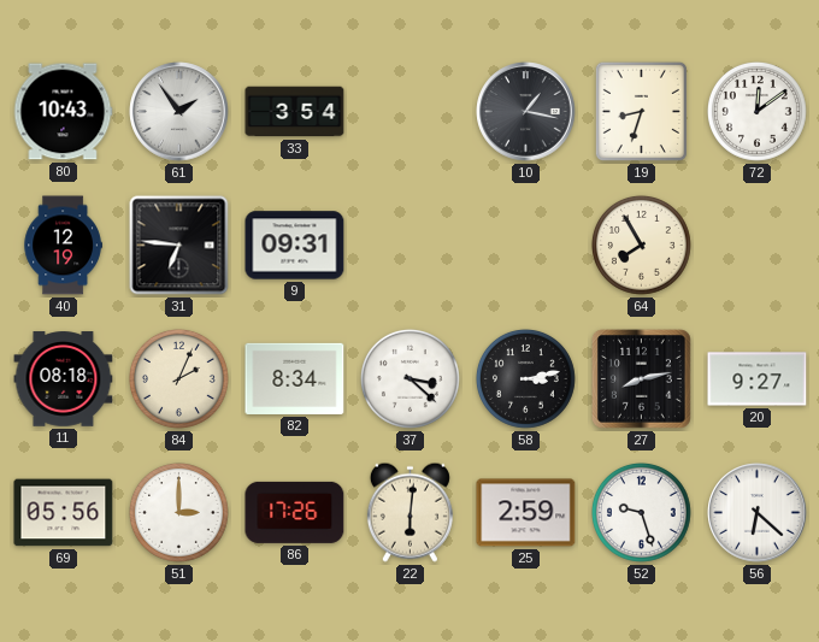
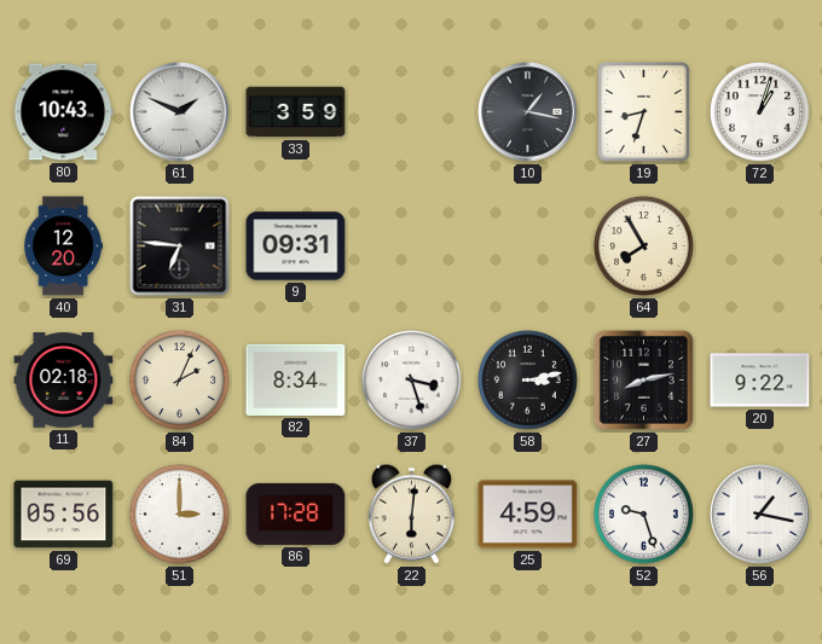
61: 1:54 -> 1:49 (180, 112)
33: 3:54 -> 3:59 (296, 112)
72: 12:09 -> 1:03 (759, 111)
40: 12:19 -> 12:20 (63, 246)
11: 08:18 -> 02:18 (64, 381)
37: 3:22 -> 3:27 (411, 379)
20: 9:27 -> 9:22 (760, 381)
86: 17:26 -> 17:28 (296, 514)
25: 2:59 -> 4:59 (528, 515)
56: 6:22 -> 1:17 (760, 515)
